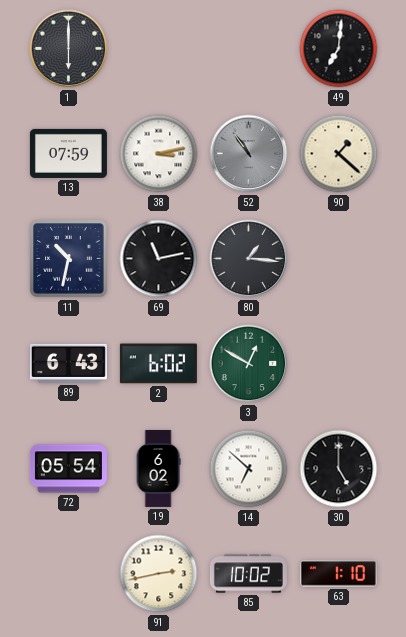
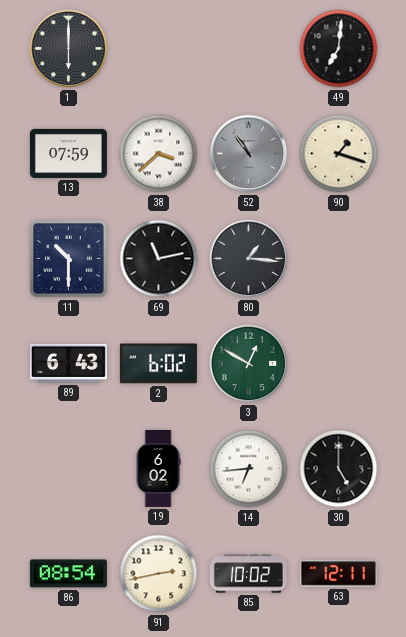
38: 3:13 -> 3:38 (159, 154)
90: 1:22 -> 1:18 (339, 154)
11: 10:32 -> 10:30 (69, 259)
72: 05:54 -> none (68, 469)
14: 6:52 -> 6:44 (249, 469)
86: none -> 08:54 (68, 574)
63: 1:10 -> 12:11 (338, 574)
